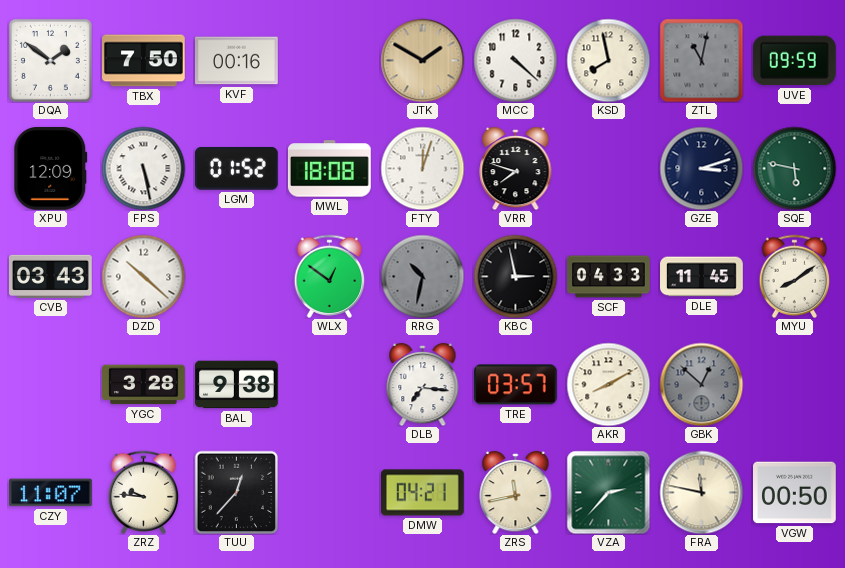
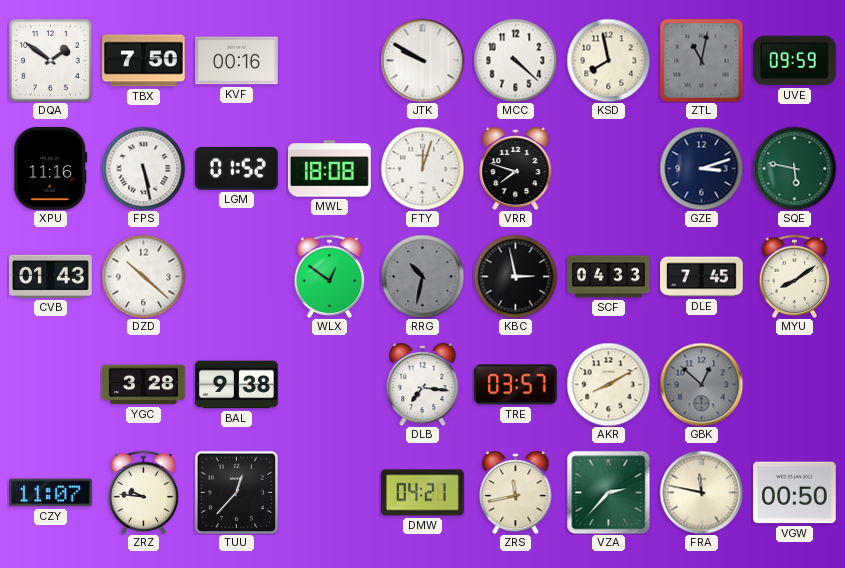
JTK: 1:50 -> 9:50 (422, 60)
JTK dial: champagne -> white (422, 60)
XPU: 12:09 -> 11:16 (51, 168)
CVB: 03:43 -> 01:43 (51, 276)
DLE: 11:45 -> 7:45 (702, 277)
